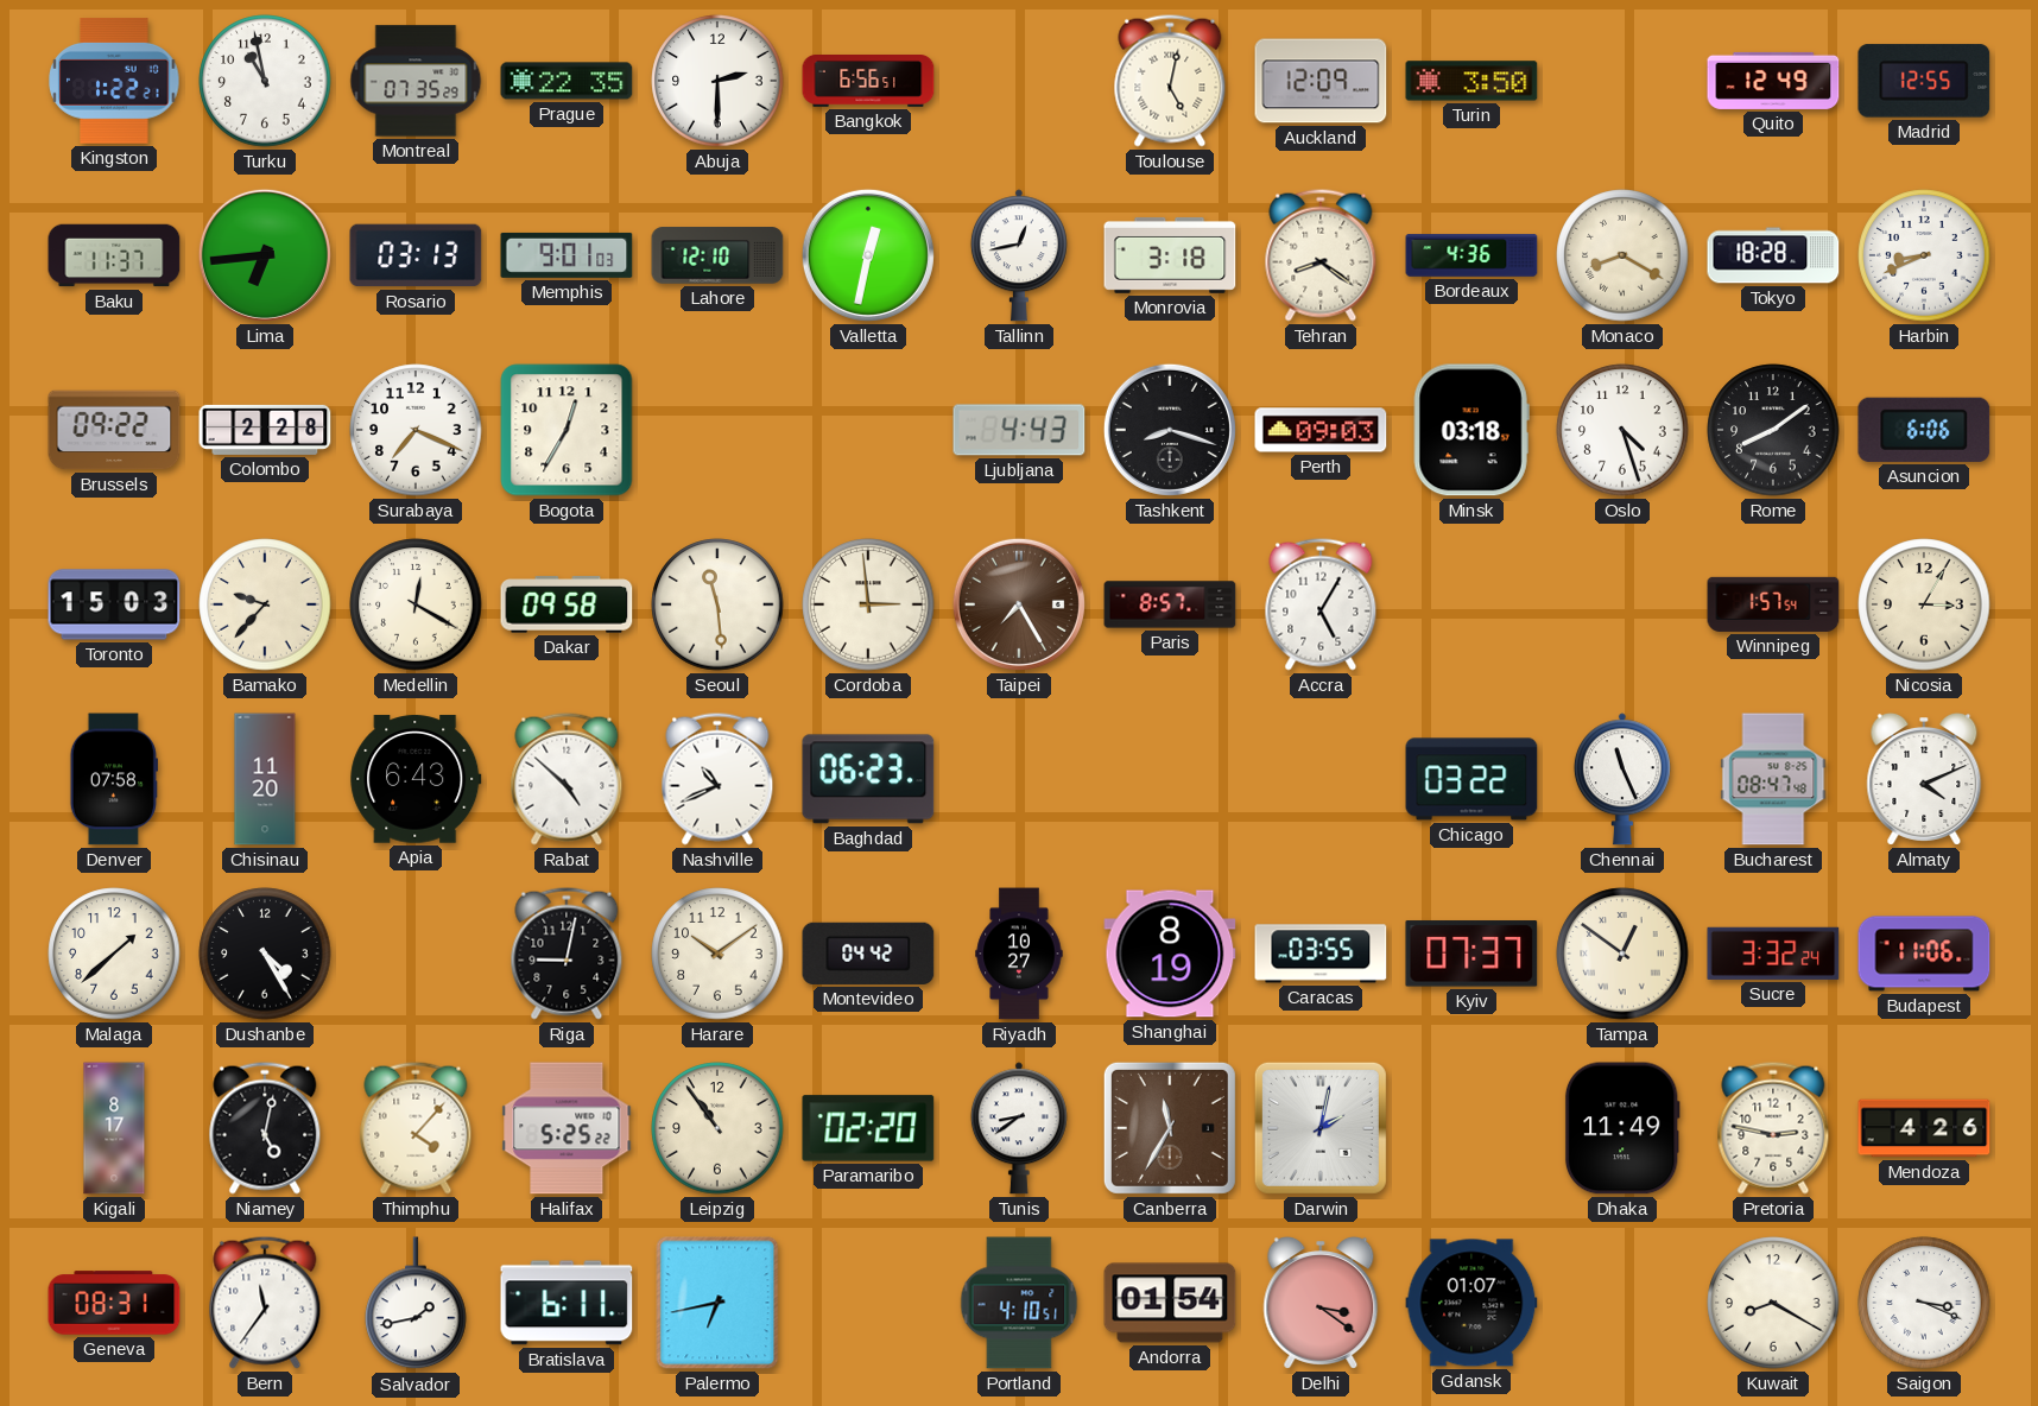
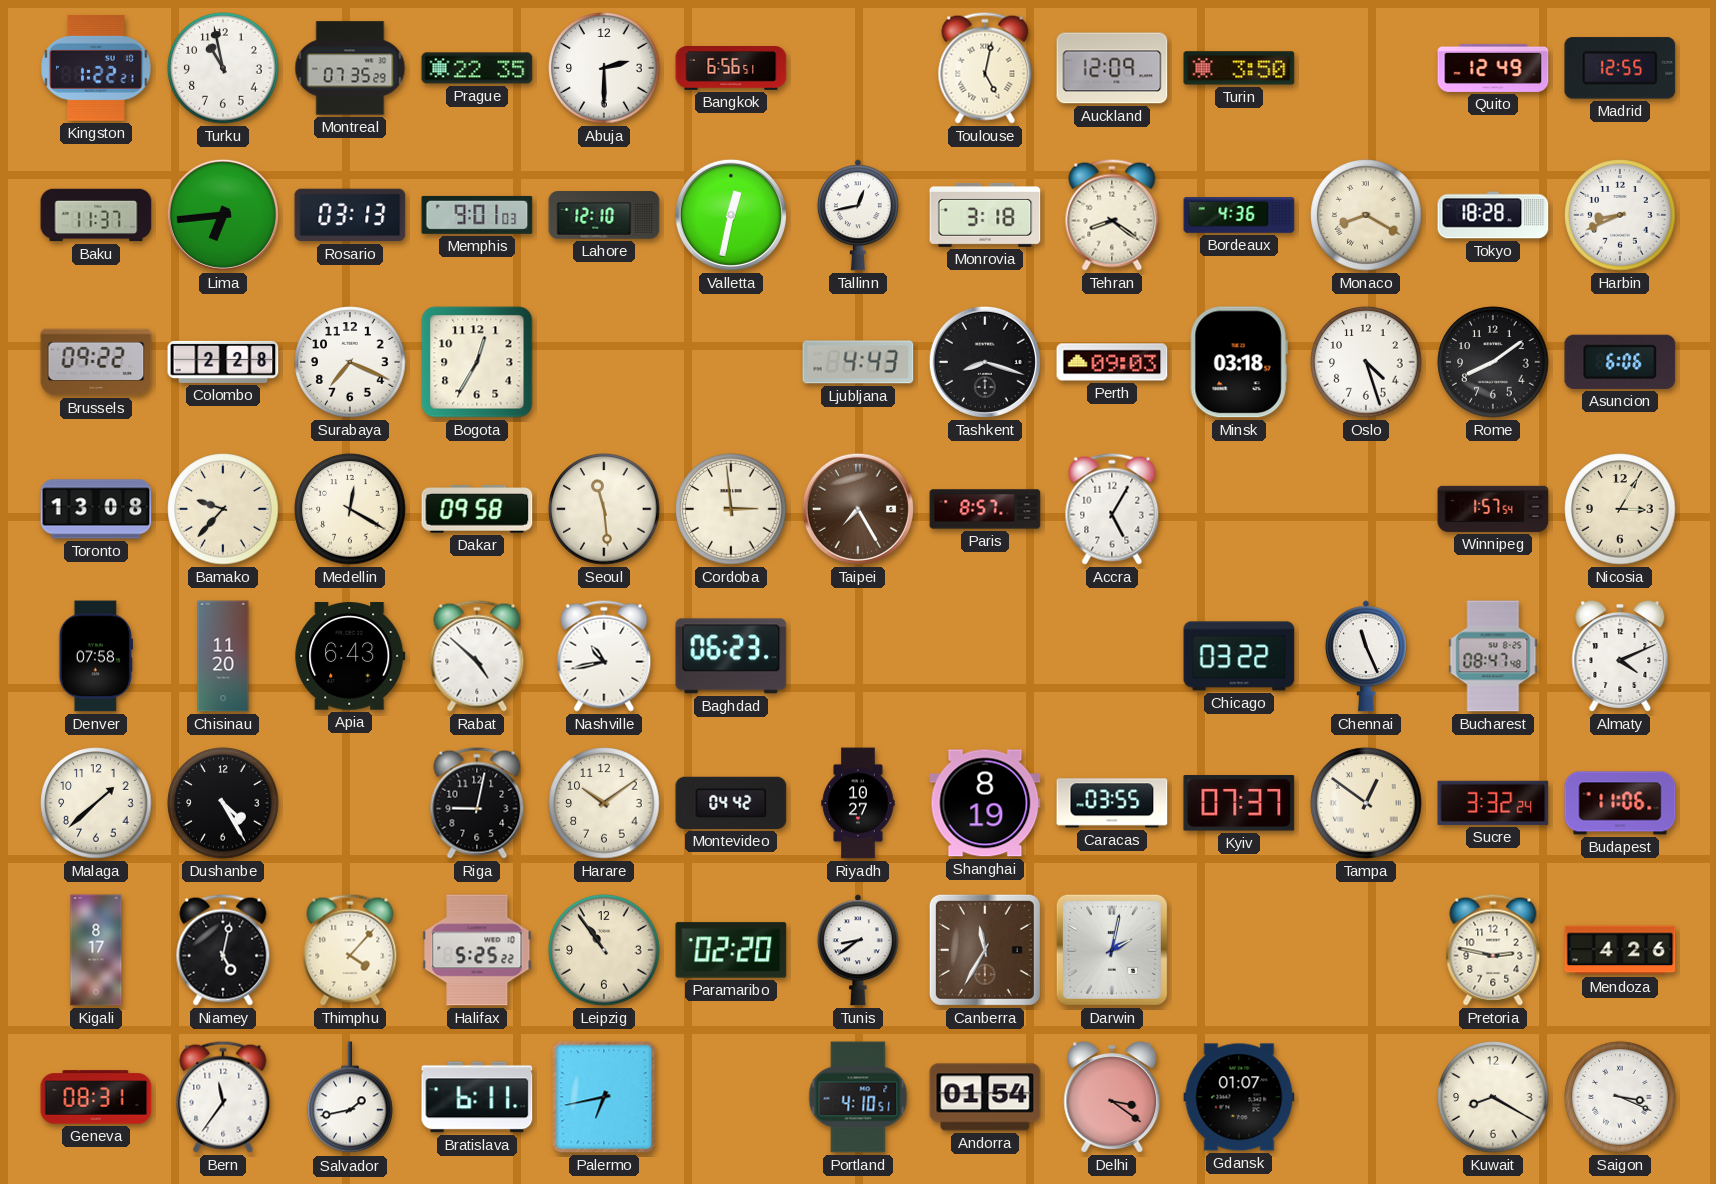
Toronto: 15:03 -> 13:08 (96, 509)
Nashville: 10:41 -> 10:43 (604, 656)
Dhaka: 11:49 -> none (1622, 1128)
